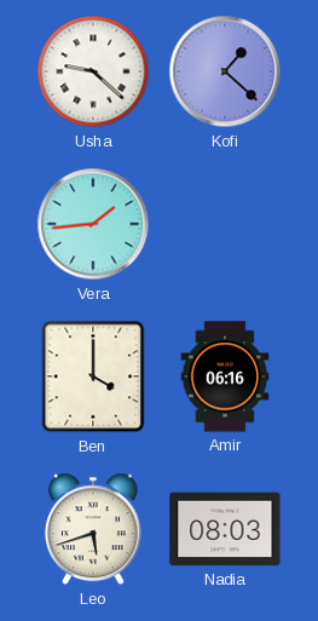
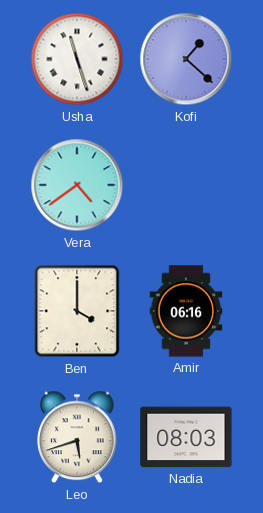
Usha: 9:22 -> 11:27 (77, 59)
Vera: 1:44 -> 4:39 (77, 185)
